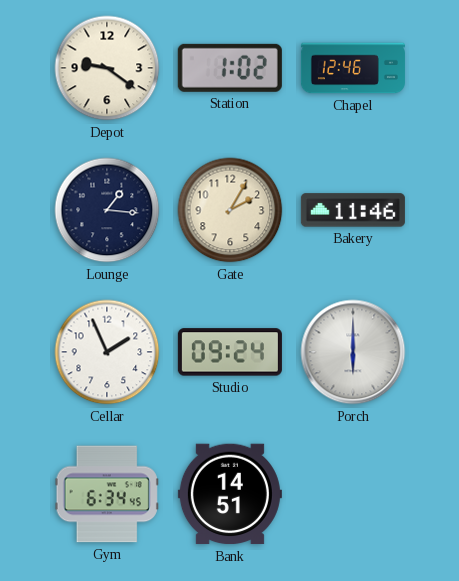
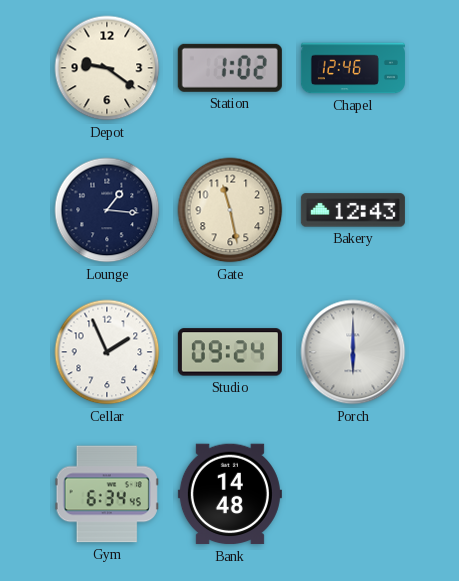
Gate: 2:05 -> 11:28 (230, 210)
Bakery: 11:46 -> 12:43 (353, 210)
Bank: 14:51 -> 14:48 (230, 494)
